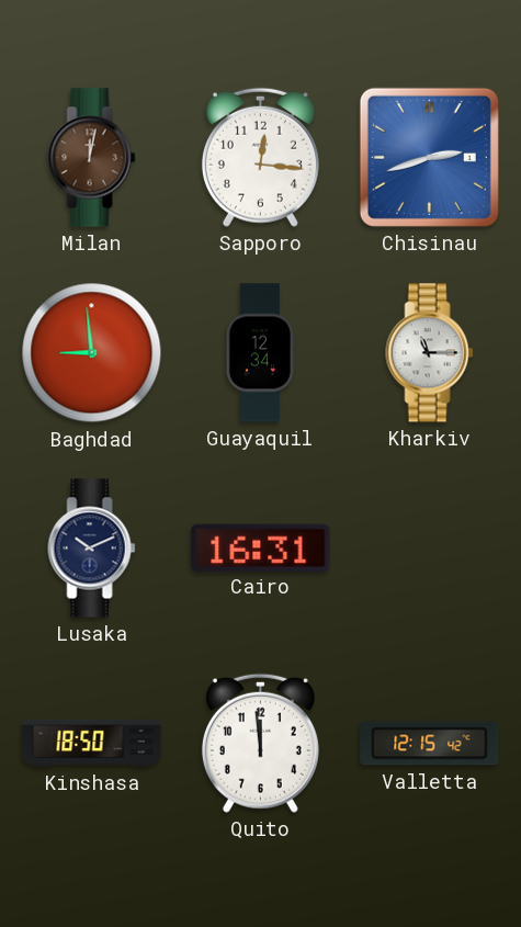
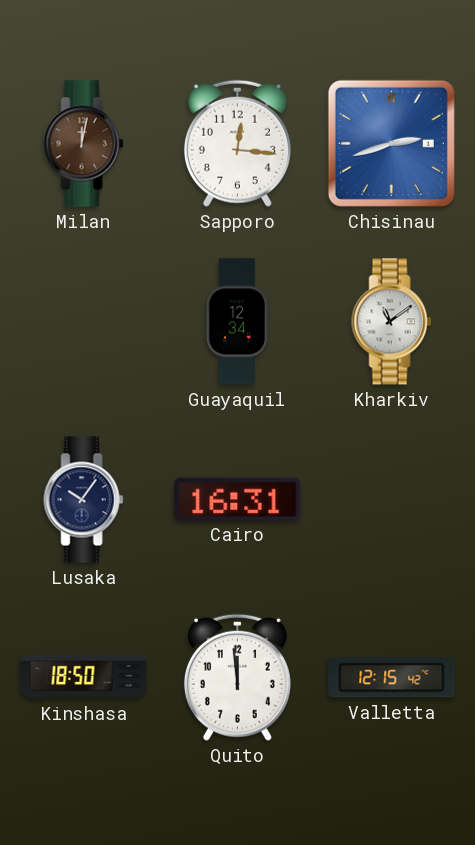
Baghdad: 8:59 -> none (92, 353)
Kharkiv: 11:15 -> 11:09 (392, 322)
Lusaka: 10:11 -> 10:06 (84, 500)
